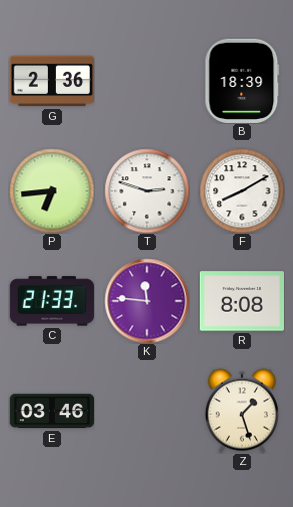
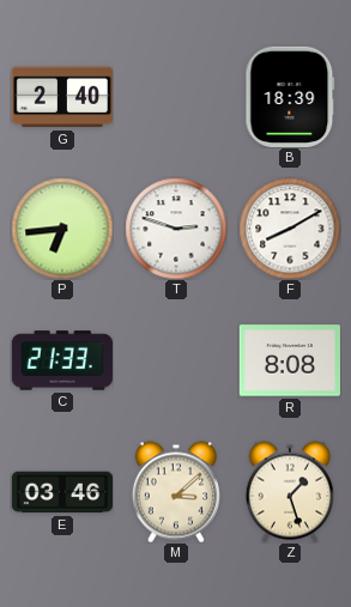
G: 2:36 -> 2:40 (62, 97)
K: 11:46 -> none (147, 301)
M: none -> 3:08 (176, 492)
